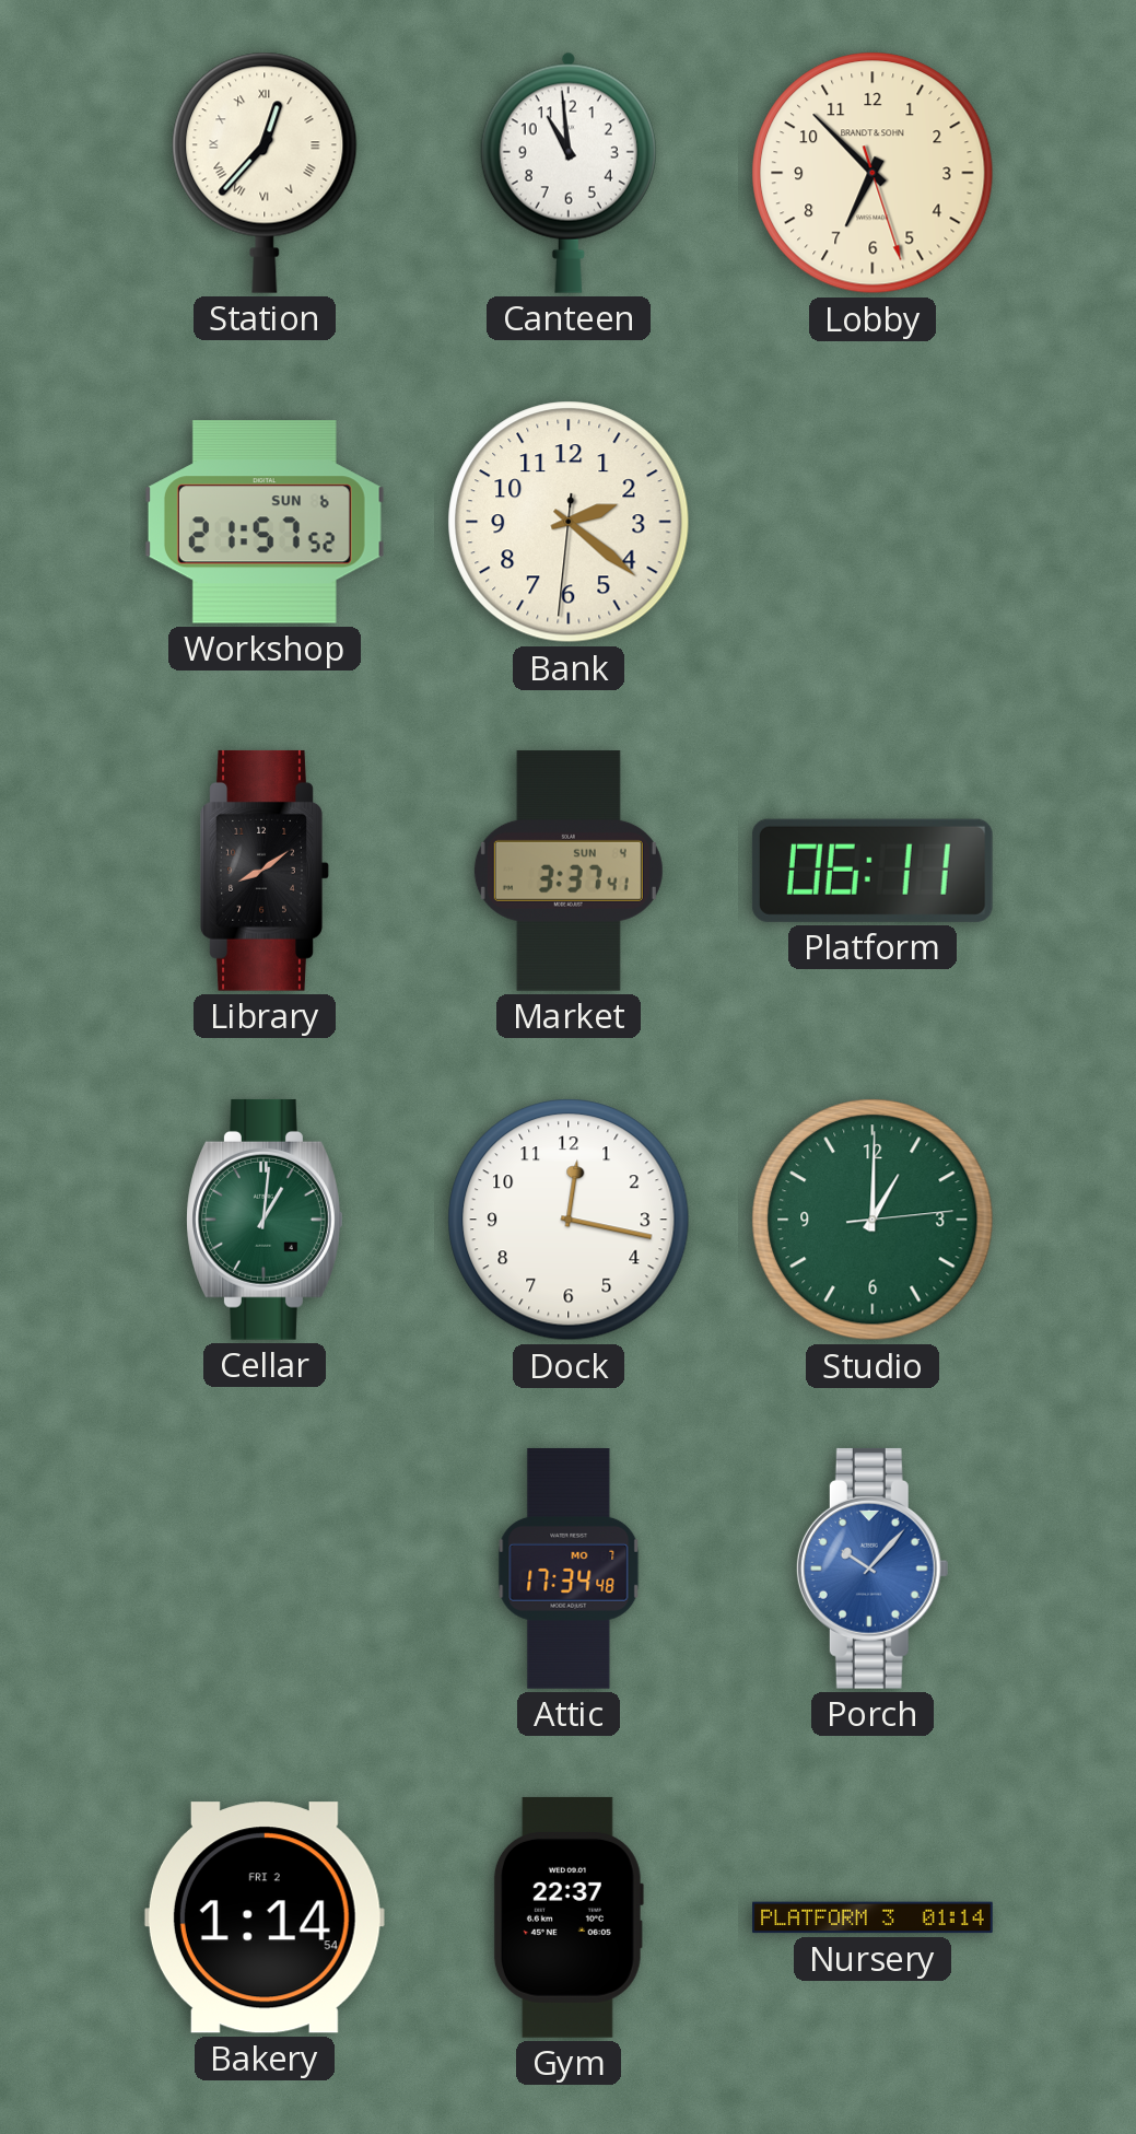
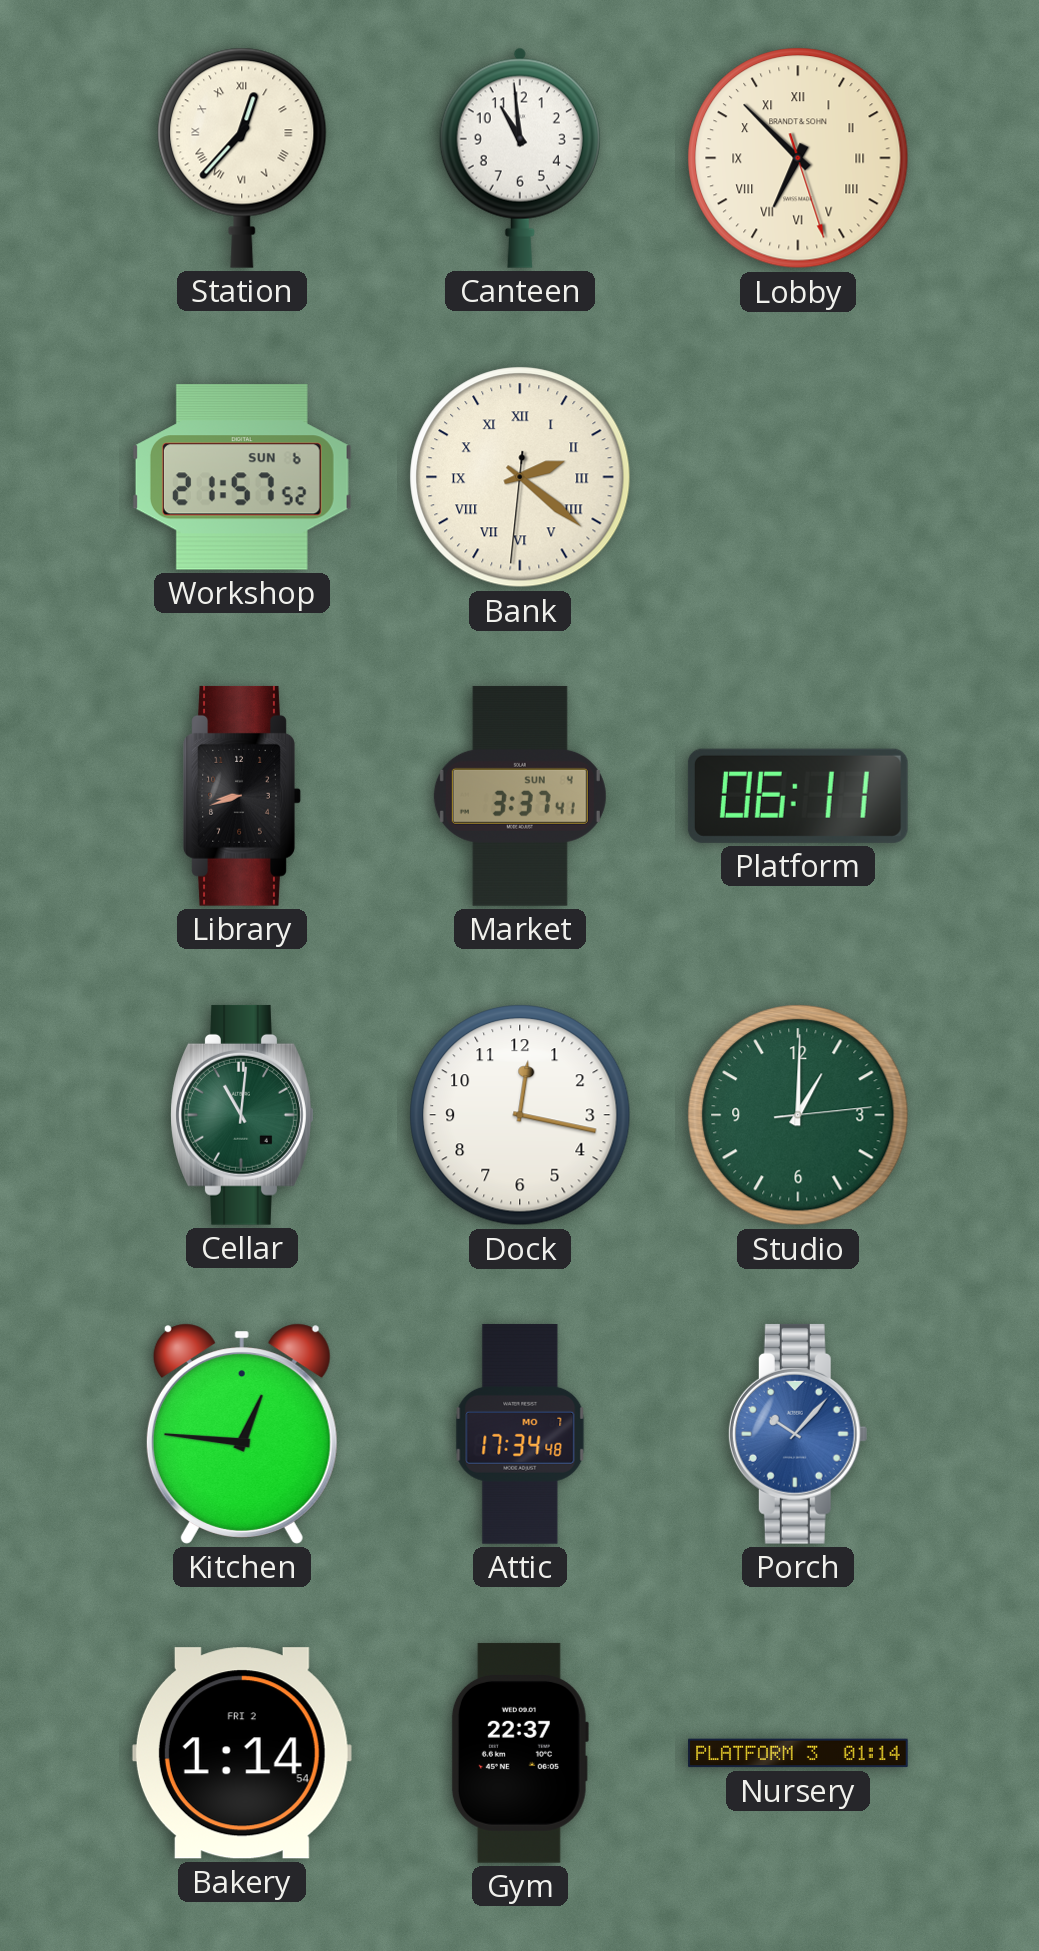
Lobby numerals: Arabic -> Roman (798, 158)
Bank numerals: Arabic -> Roman (520, 477)
Library: 8:09 -> 8:42 (242, 796)
Cellar: 1:01 -> 11:01 (242, 1115)
Kitchen: none -> 12:46 (242, 1434)
